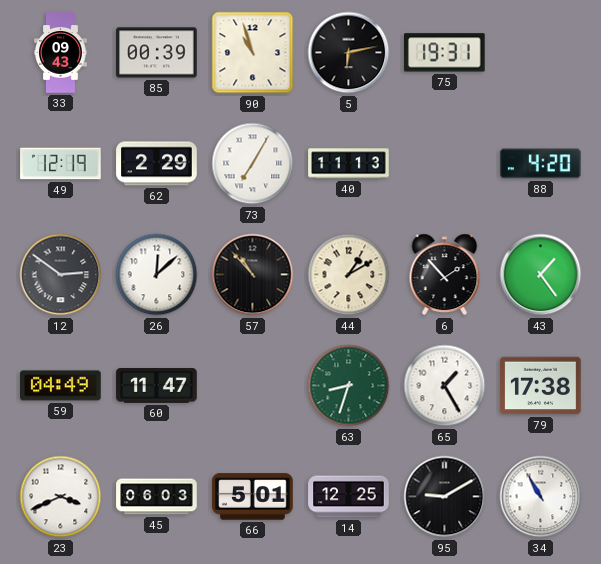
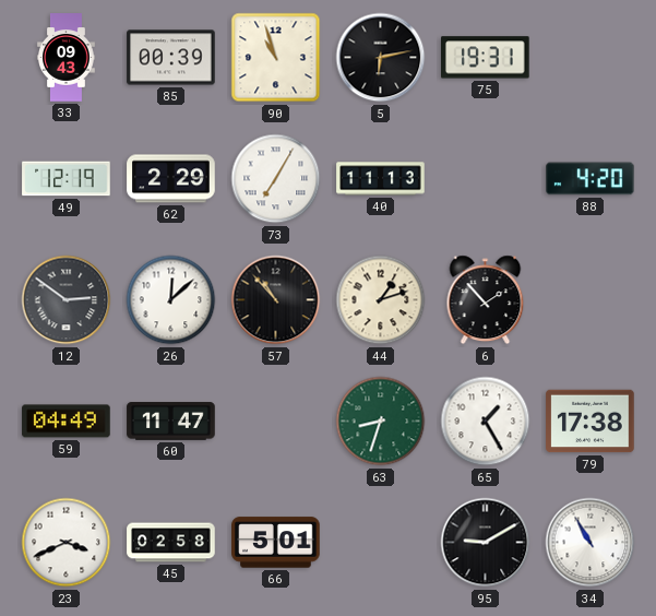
44: 1:10 -> 1:12 (381, 300)
43: 1:24 -> none (541, 275)
45: 06:03 -> 02:58 (171, 543)
14: 12:25 -> none (349, 497)
